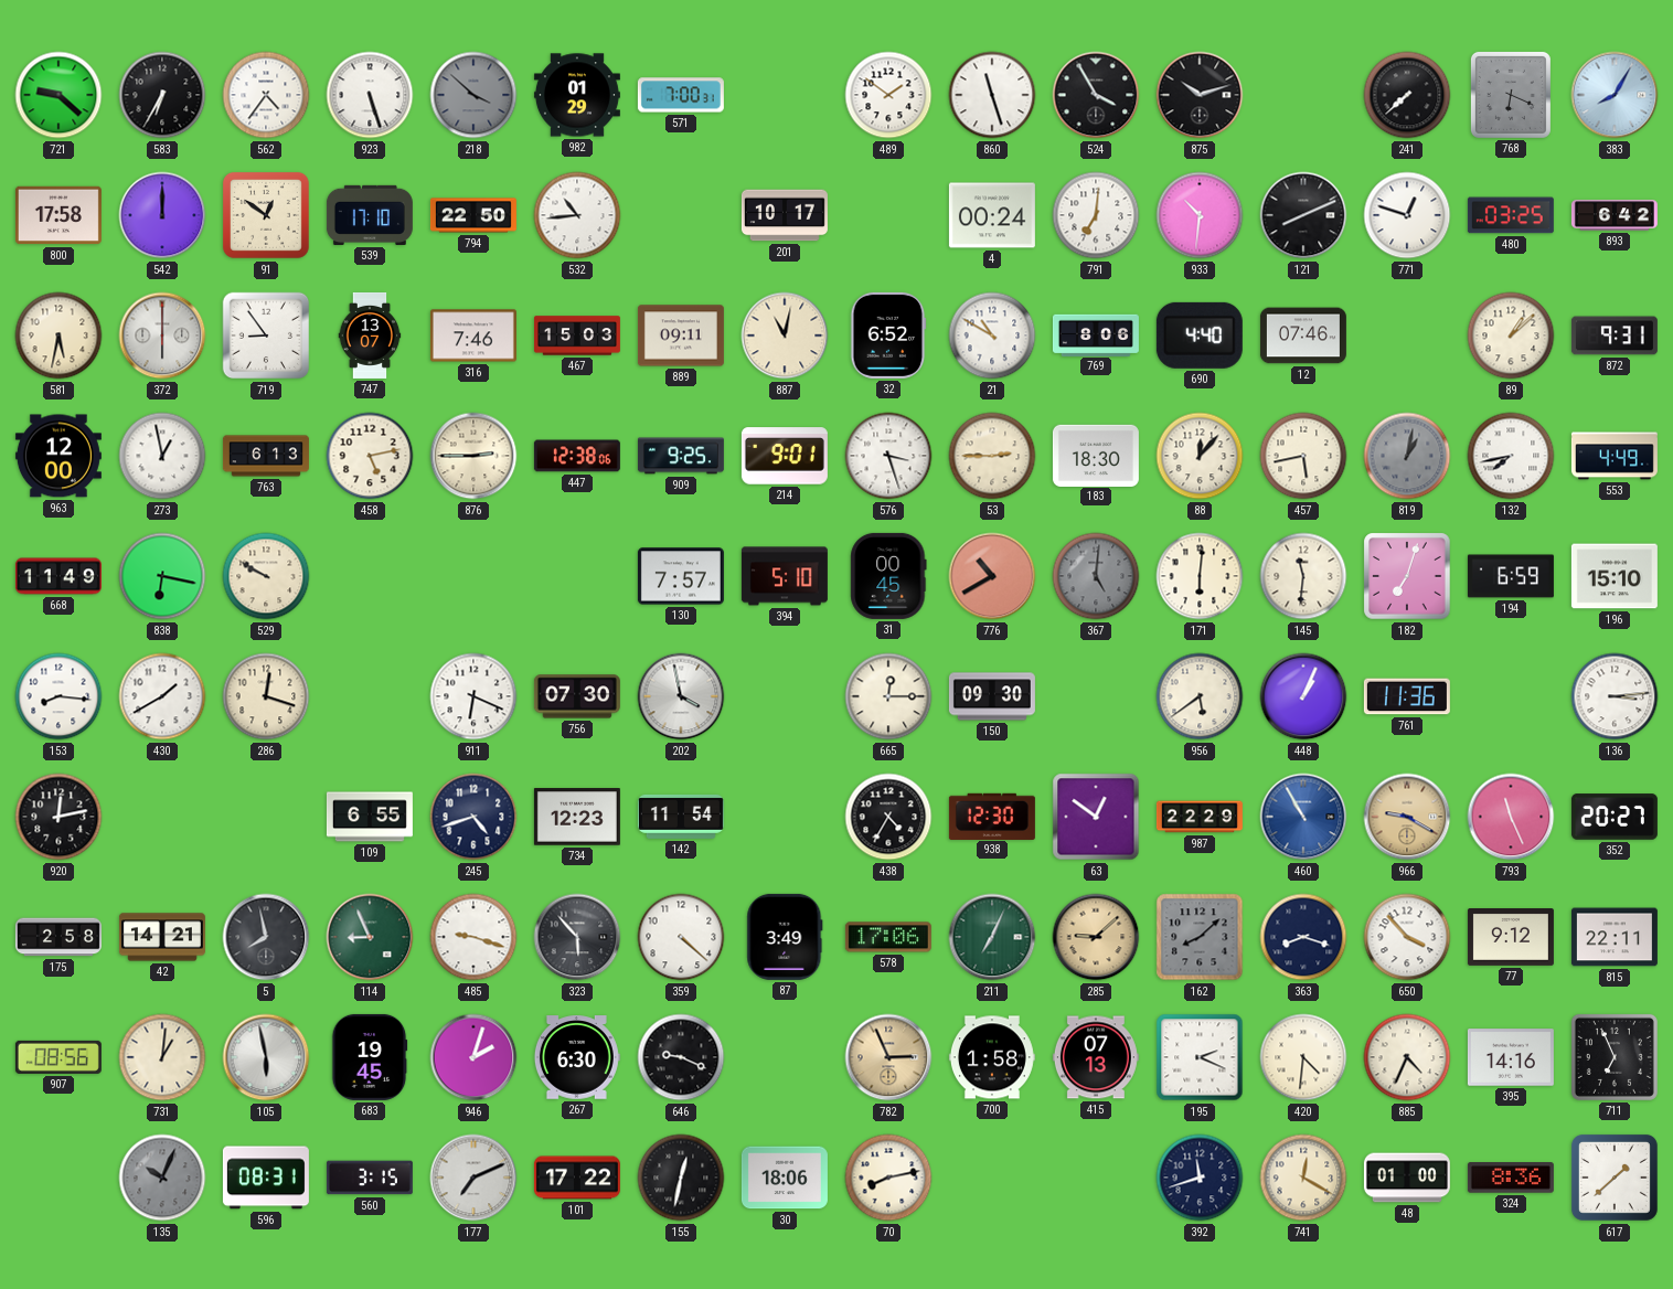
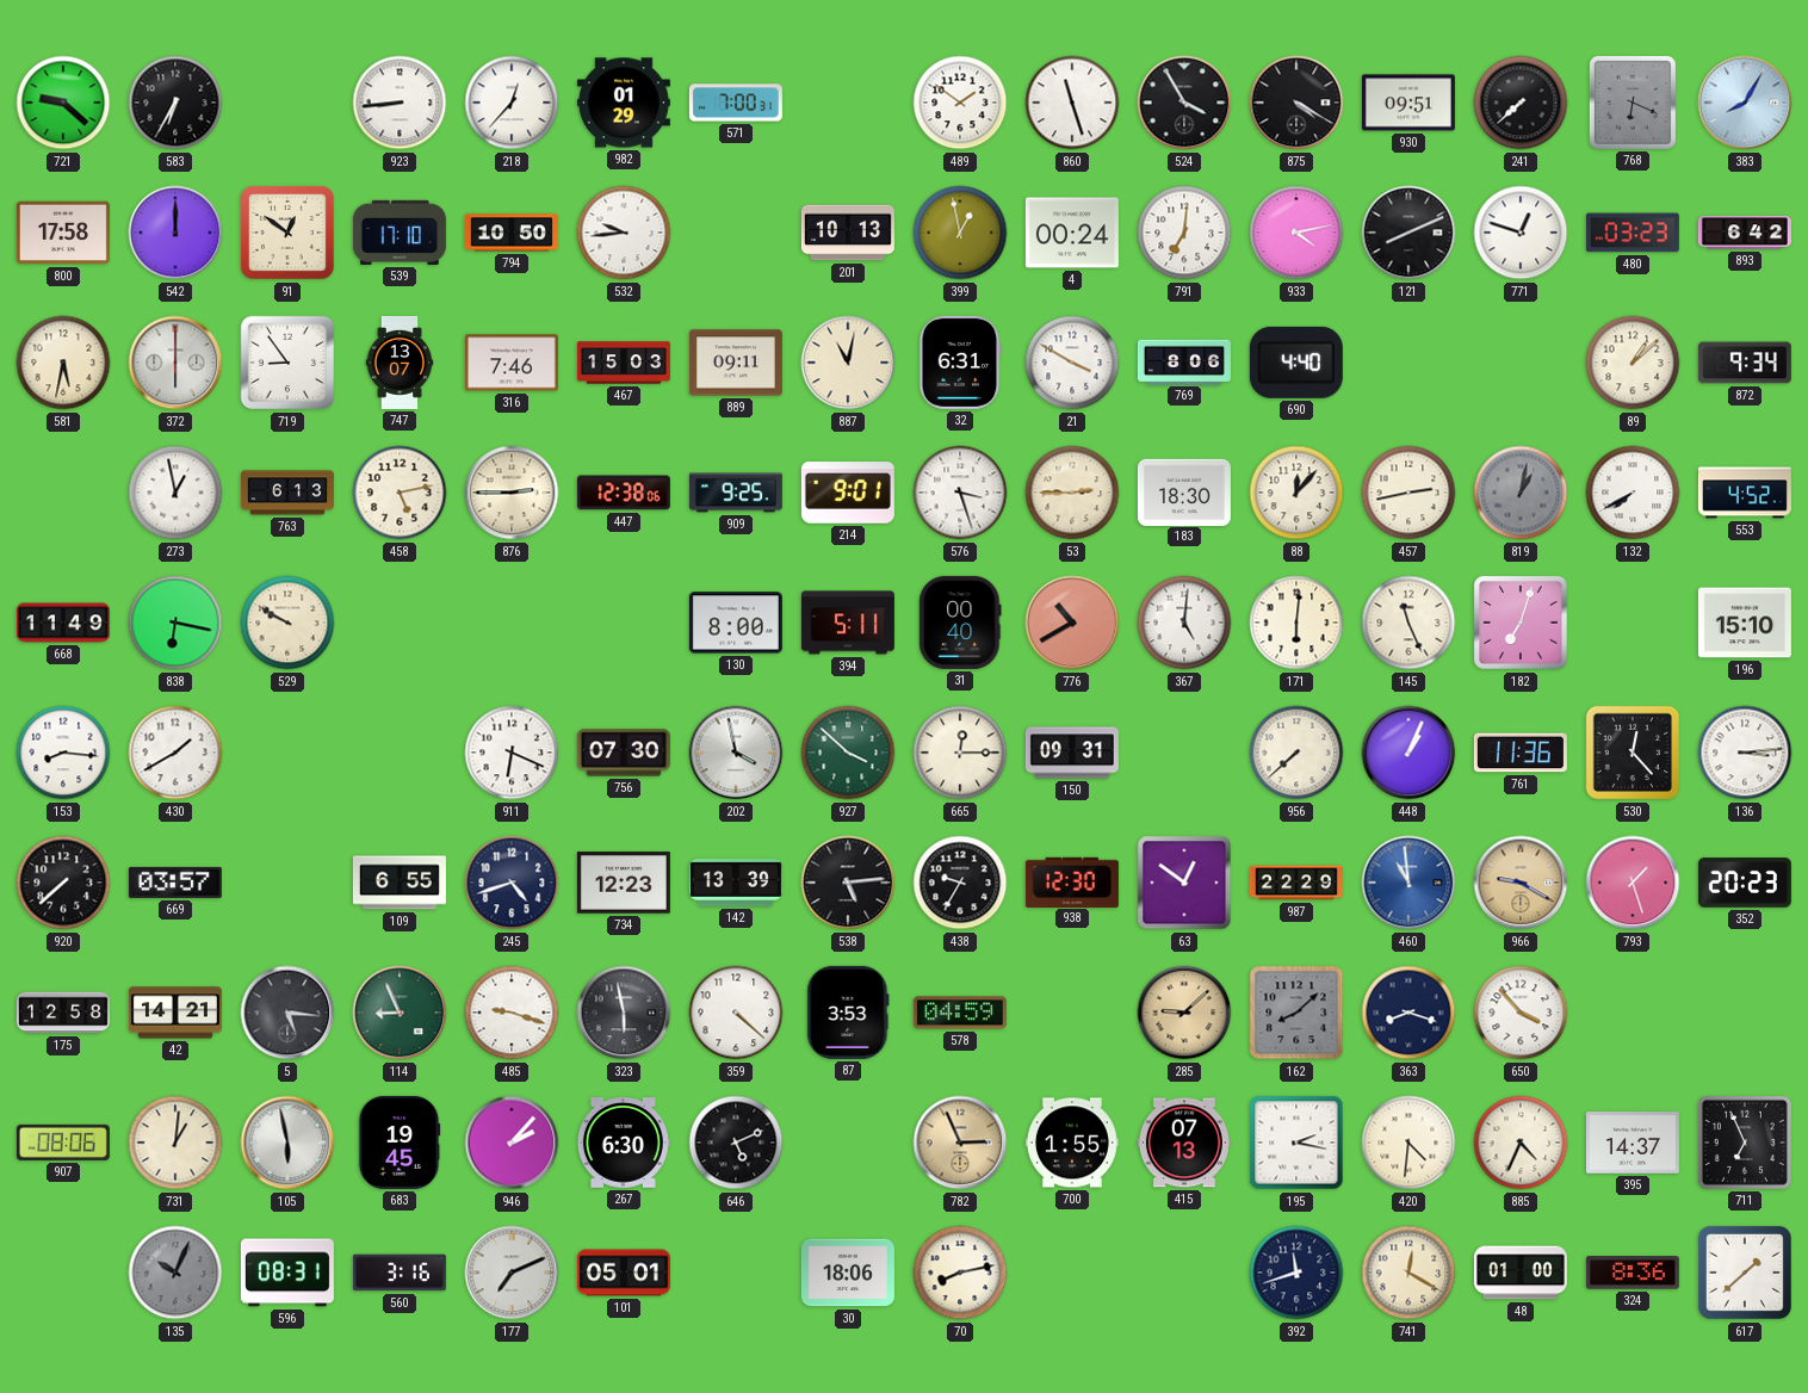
562: 4:36 -> none (266, 95)
923: 5:27 -> 8:44 (400, 103)
218: 3:52 -> 12:37 (512, 103)
218 dial: grey -> white (512, 103)
875: 10:12 -> 4:20 (1296, 103)
930: none -> 09:51 (1408, 103)
794: 22:50 -> 10:50 (512, 233)
532: 10:44 -> 9:44 (624, 233)
201: 10:17 -> 10:13 (848, 233)
399: none -> 12:58 (960, 233)
933: 10:31 -> 4:13 (1296, 233)
480: 03:25 -> 03:23 (1633, 233)
32: 6:52 -> 6:31 (960, 363)
21: 10:50 -> 3:50 (1072, 363)
12: 07:46 -> none (1303, 335)
872: 9:31 -> 9:34 (1745, 363)
963: 12:00 -> none (58, 456)
457: 5:43 -> 2:43 (1408, 493)
132: 7:43 -> 7:40 (1633, 493)
553: 4:49 -> 4:52 (1745, 493)
130: 7:57 -> 8:00 (736, 623)
394: 5:10 -> 5:11 (848, 623)
31: 00:45 -> 00:40 (960, 623)
367 dial: grey -> white (1184, 623)
145: 11:31 -> 11:26 (1408, 623)
194: 6:59 -> none (1511, 576)
286: 12:18 -> none (266, 696)
927: none -> 3:52 (848, 753)
150: 09:30 -> 09:31 (1072, 753)
956: 5:39 -> 7:38 (1296, 753)
530: none -> 12:23 (1633, 753)
920: 12:13 -> 7:38 (63, 883)
669: none -> 03:57 (175, 883)
142: 11:54 -> 13:39 (736, 883)
538: none -> 5:14 (848, 883)
438: 4:35 -> 9:35 (960, 883)
460: 10:55 -> 10:59 (1408, 883)
793: 11:26 -> 1:27 (1633, 883)
352: 20:27 -> 20:23 (1745, 883)
175: 2:58 -> 12:58 (63, 1013)
5: 7:58 -> 5:16 (287, 1013)
323: 5:53 -> 5:58 (624, 1013)
87: 3:49 -> 3:53 (848, 1013)
578: 17:06 -> 04:59 (960, 1013)
211: 7:04 -> none (992, 937)
77: 9:12 -> none (1511, 938)
815: 22:11 -> none (1615, 937)
907: 08:56 -> 08:06 (63, 1143)
946: 2:03 -> 2:07 (512, 1143)
646: 9:19 -> 5:11 (736, 1143)
700: 1:58 -> 1:55 (1072, 1143)
195: 2:19 -> 2:17 (1296, 1143)
395: 14:16 -> 14:37 (1633, 1143)
560: 3:15 -> 3:16 (400, 1273)
101: 17:22 -> 05:01 (624, 1273)
155: 12:32 -> none (681, 1178)
